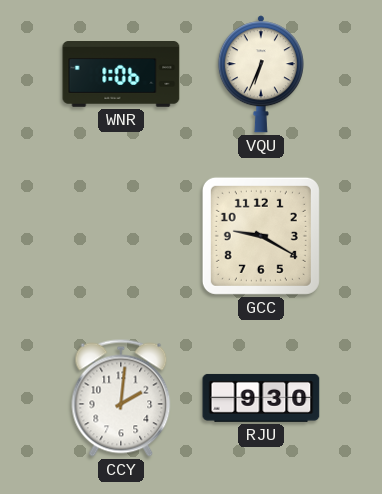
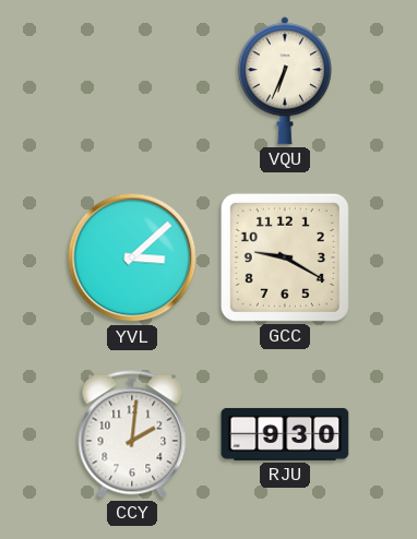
WNR: 1:06 -> none (121, 75)
YVL: none -> 3:08 (132, 257)
